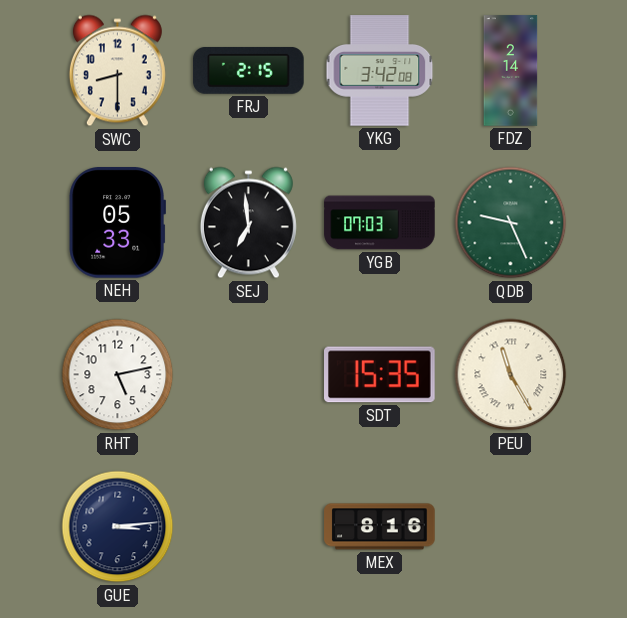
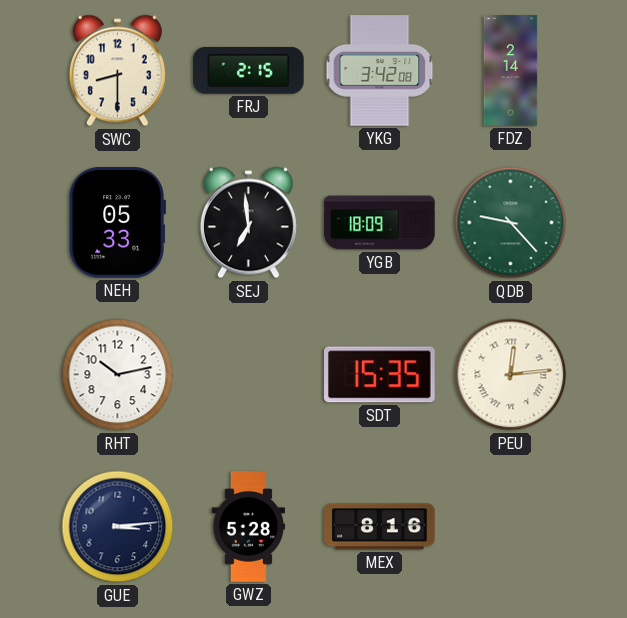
YGB: 07:03 -> 18:09 (380, 223)
QDB: 9:26 -> 9:23 (511, 223)
RHT: 5:13 -> 10:13 (118, 375)
PEU: 11:25 -> 12:14 (511, 375)
GWZ: none -> 5:28 (249, 527)
